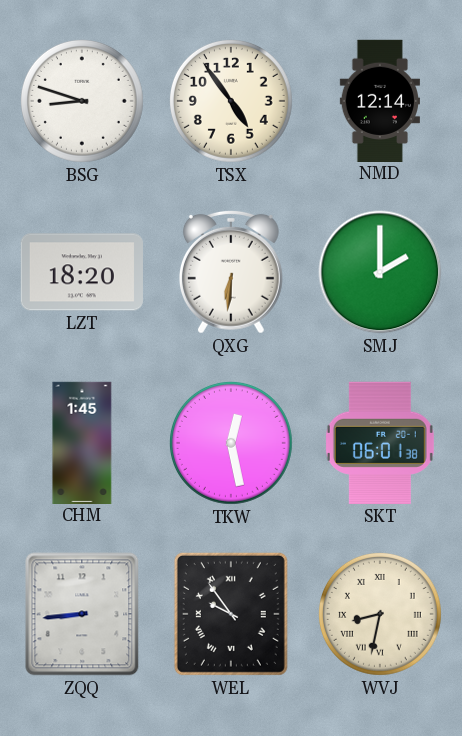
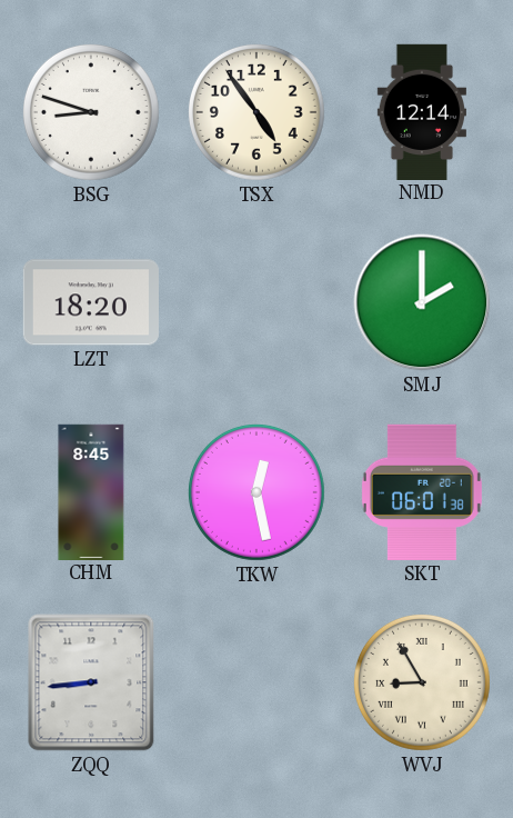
QXG: 6:31 -> none (231, 272)
CHM: 1:45 -> 8:45 (91, 491)
WEL: 9:54 -> none (231, 614)
WVJ: 8:32 -> 8:55 (422, 682)
